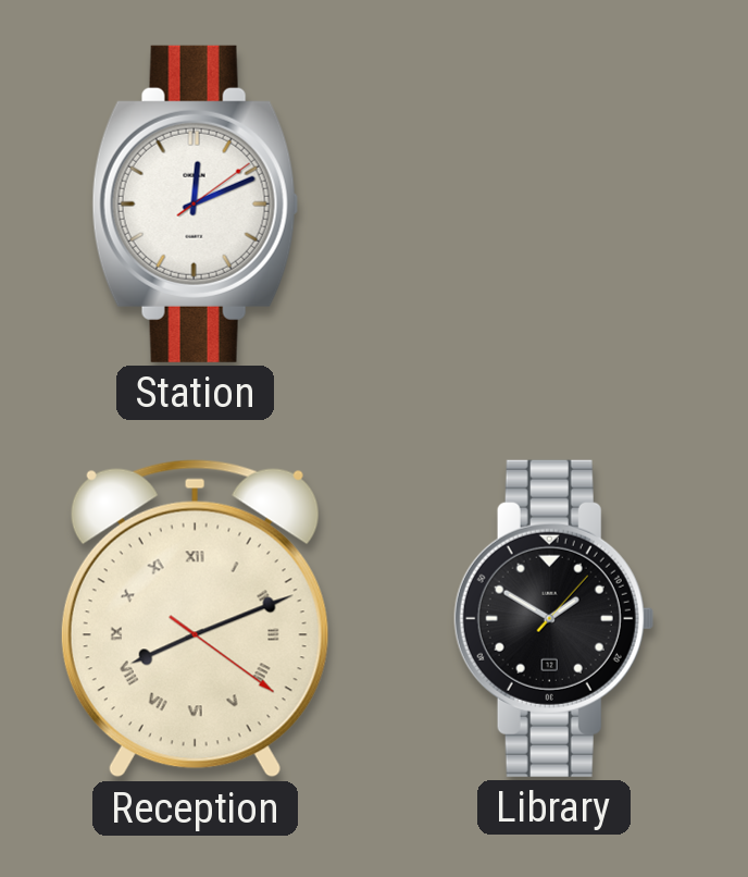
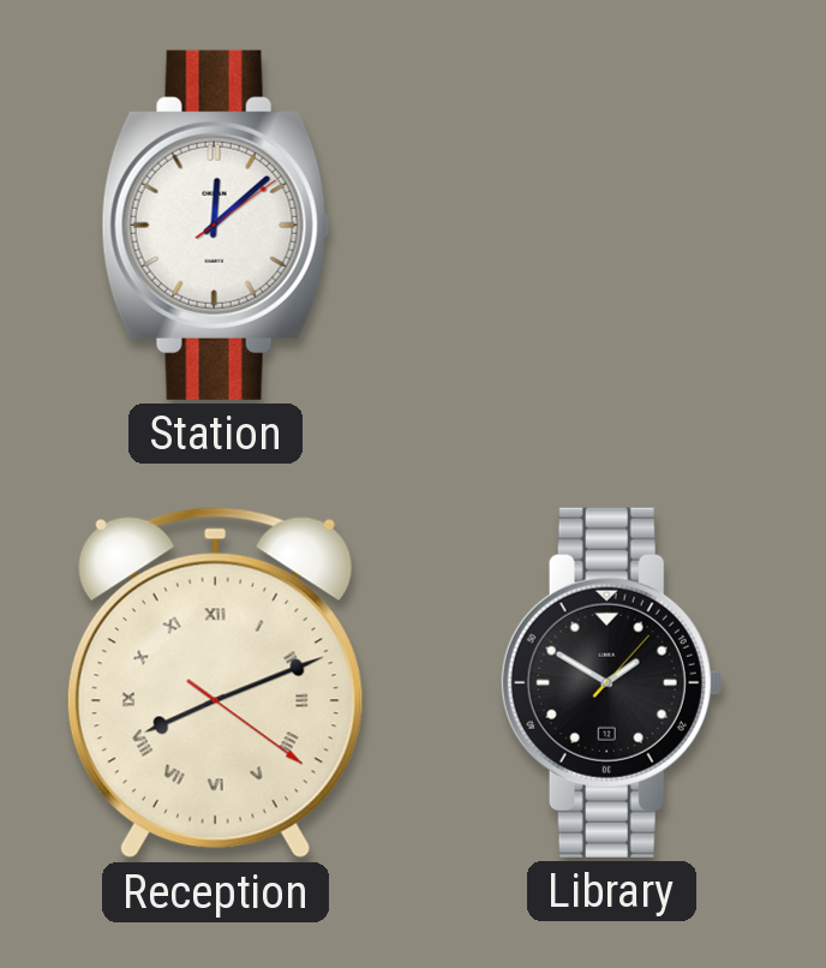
Station: 12:11 -> 12:08 (215, 225)
